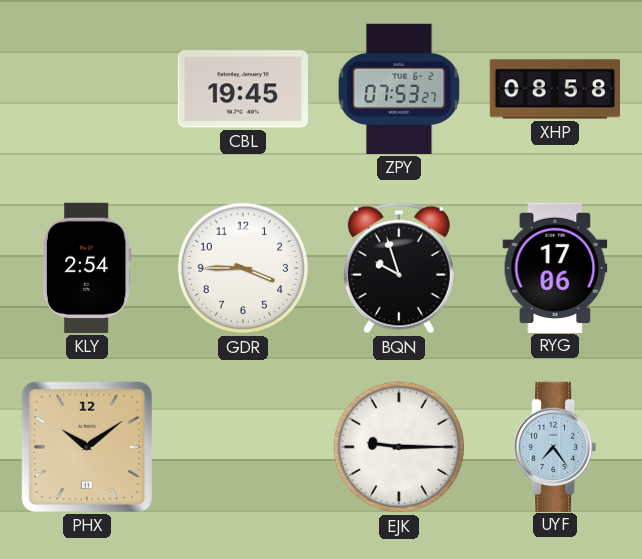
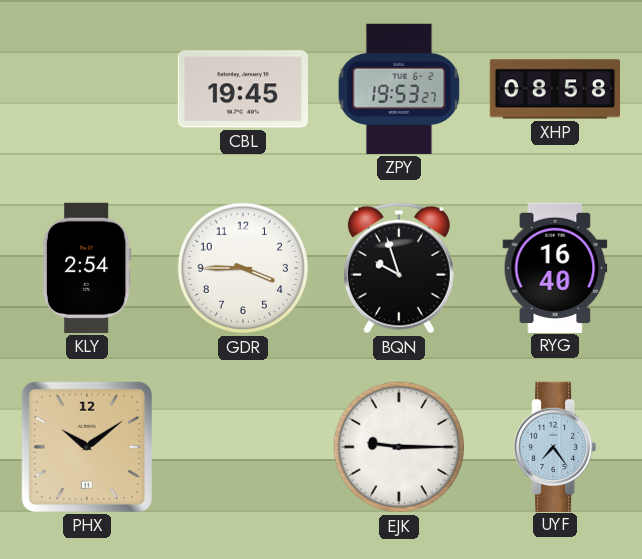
ZPY: 07:53 -> 19:53 (399, 89)
RYG: 17:06 -> 16:40 (555, 267)
